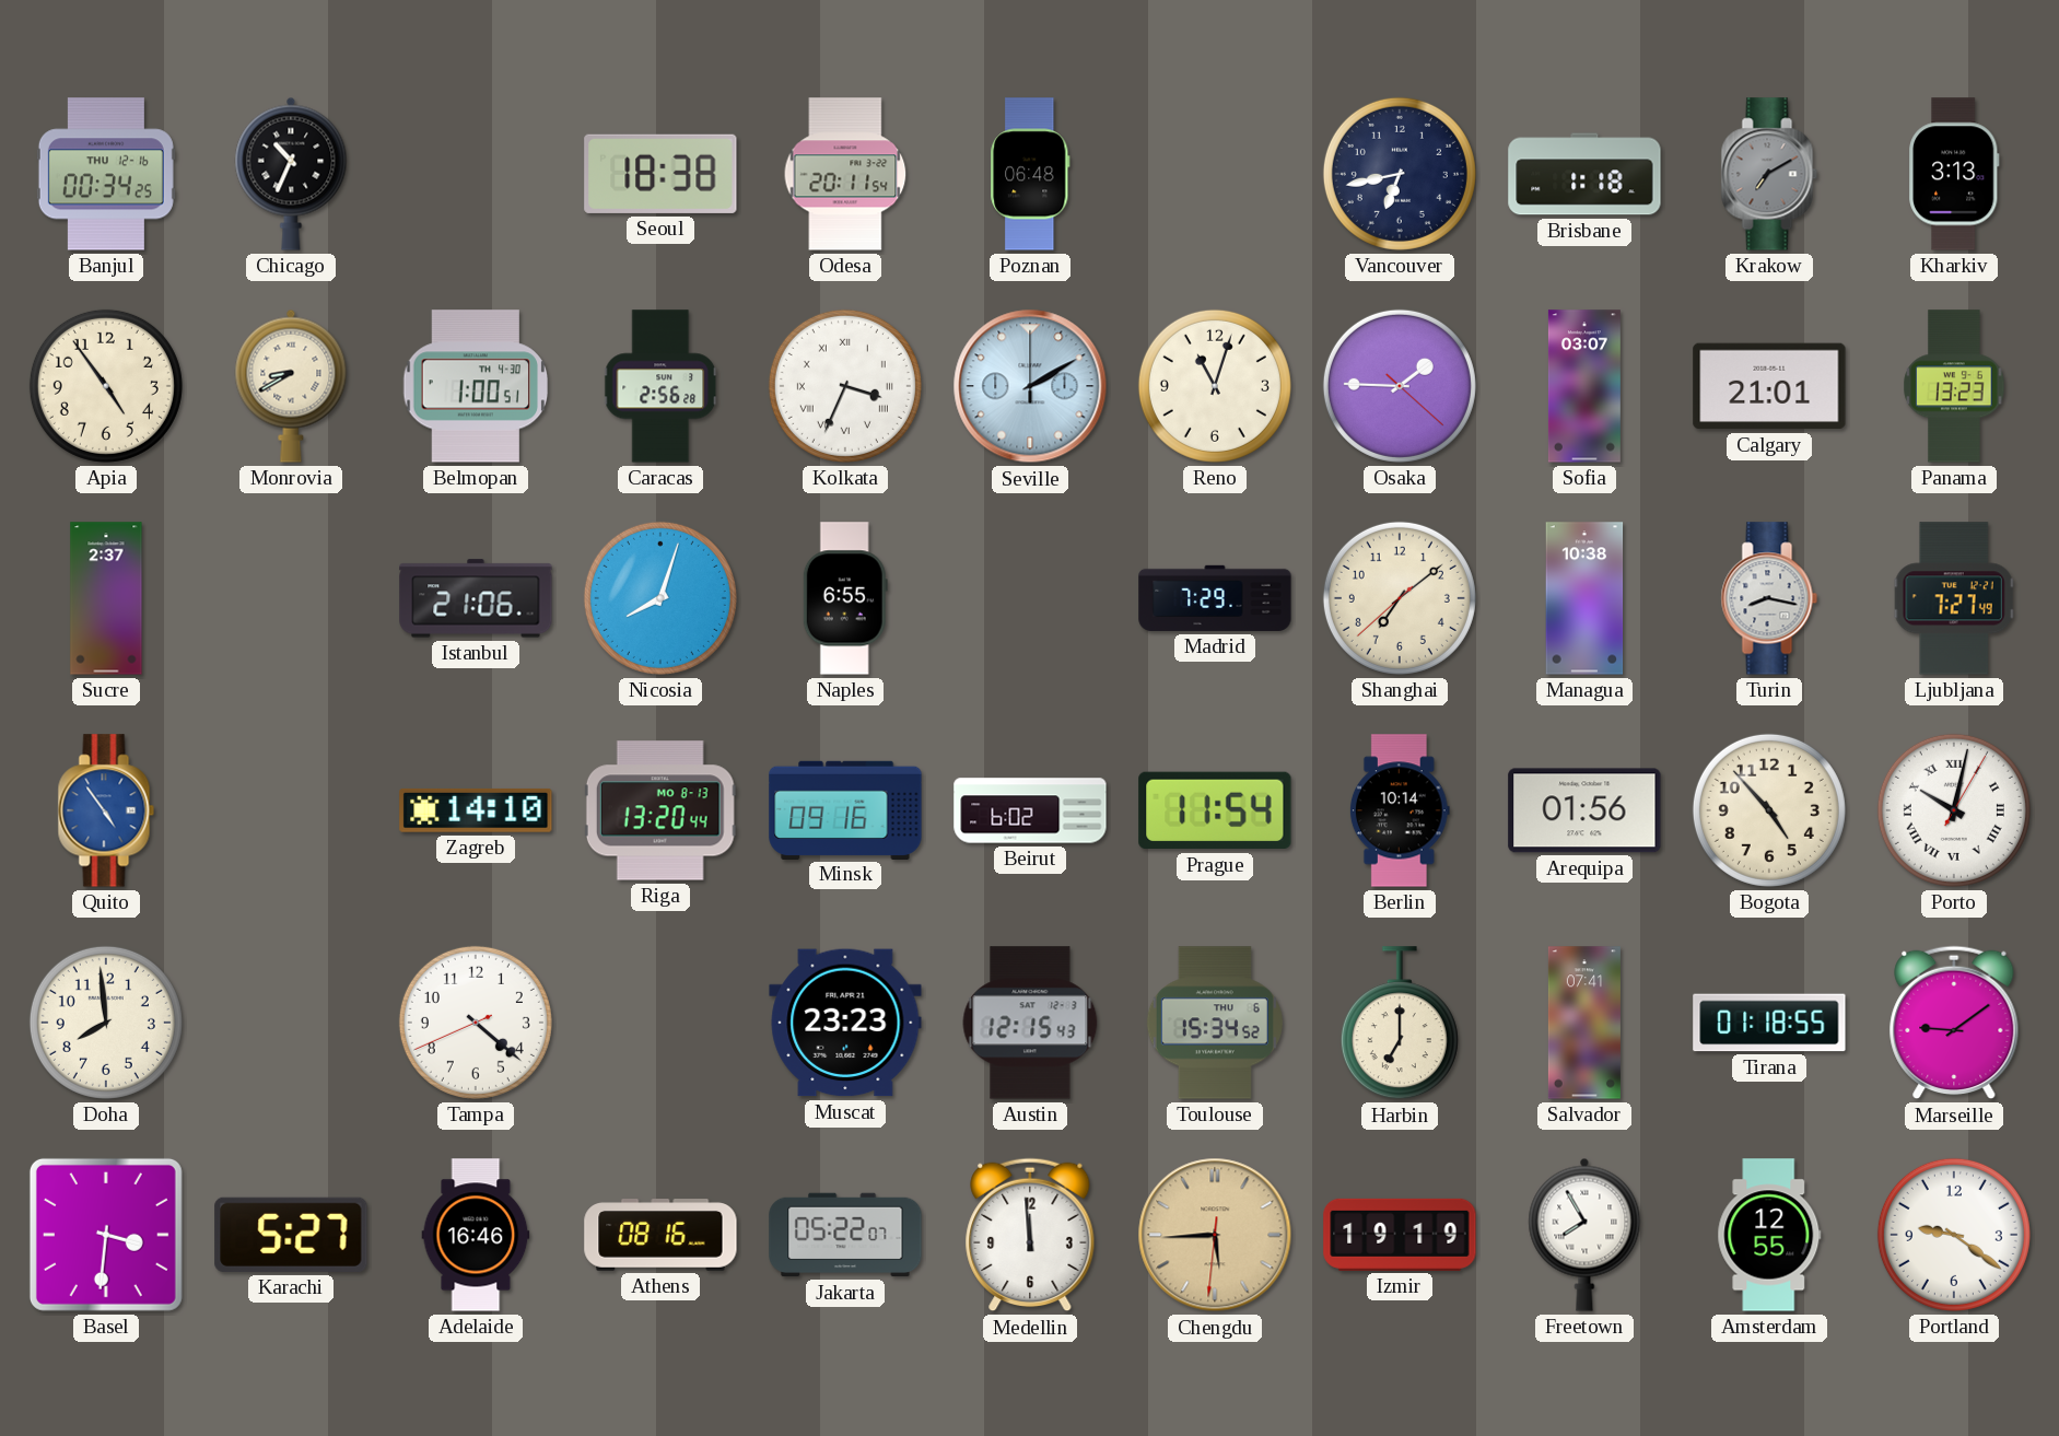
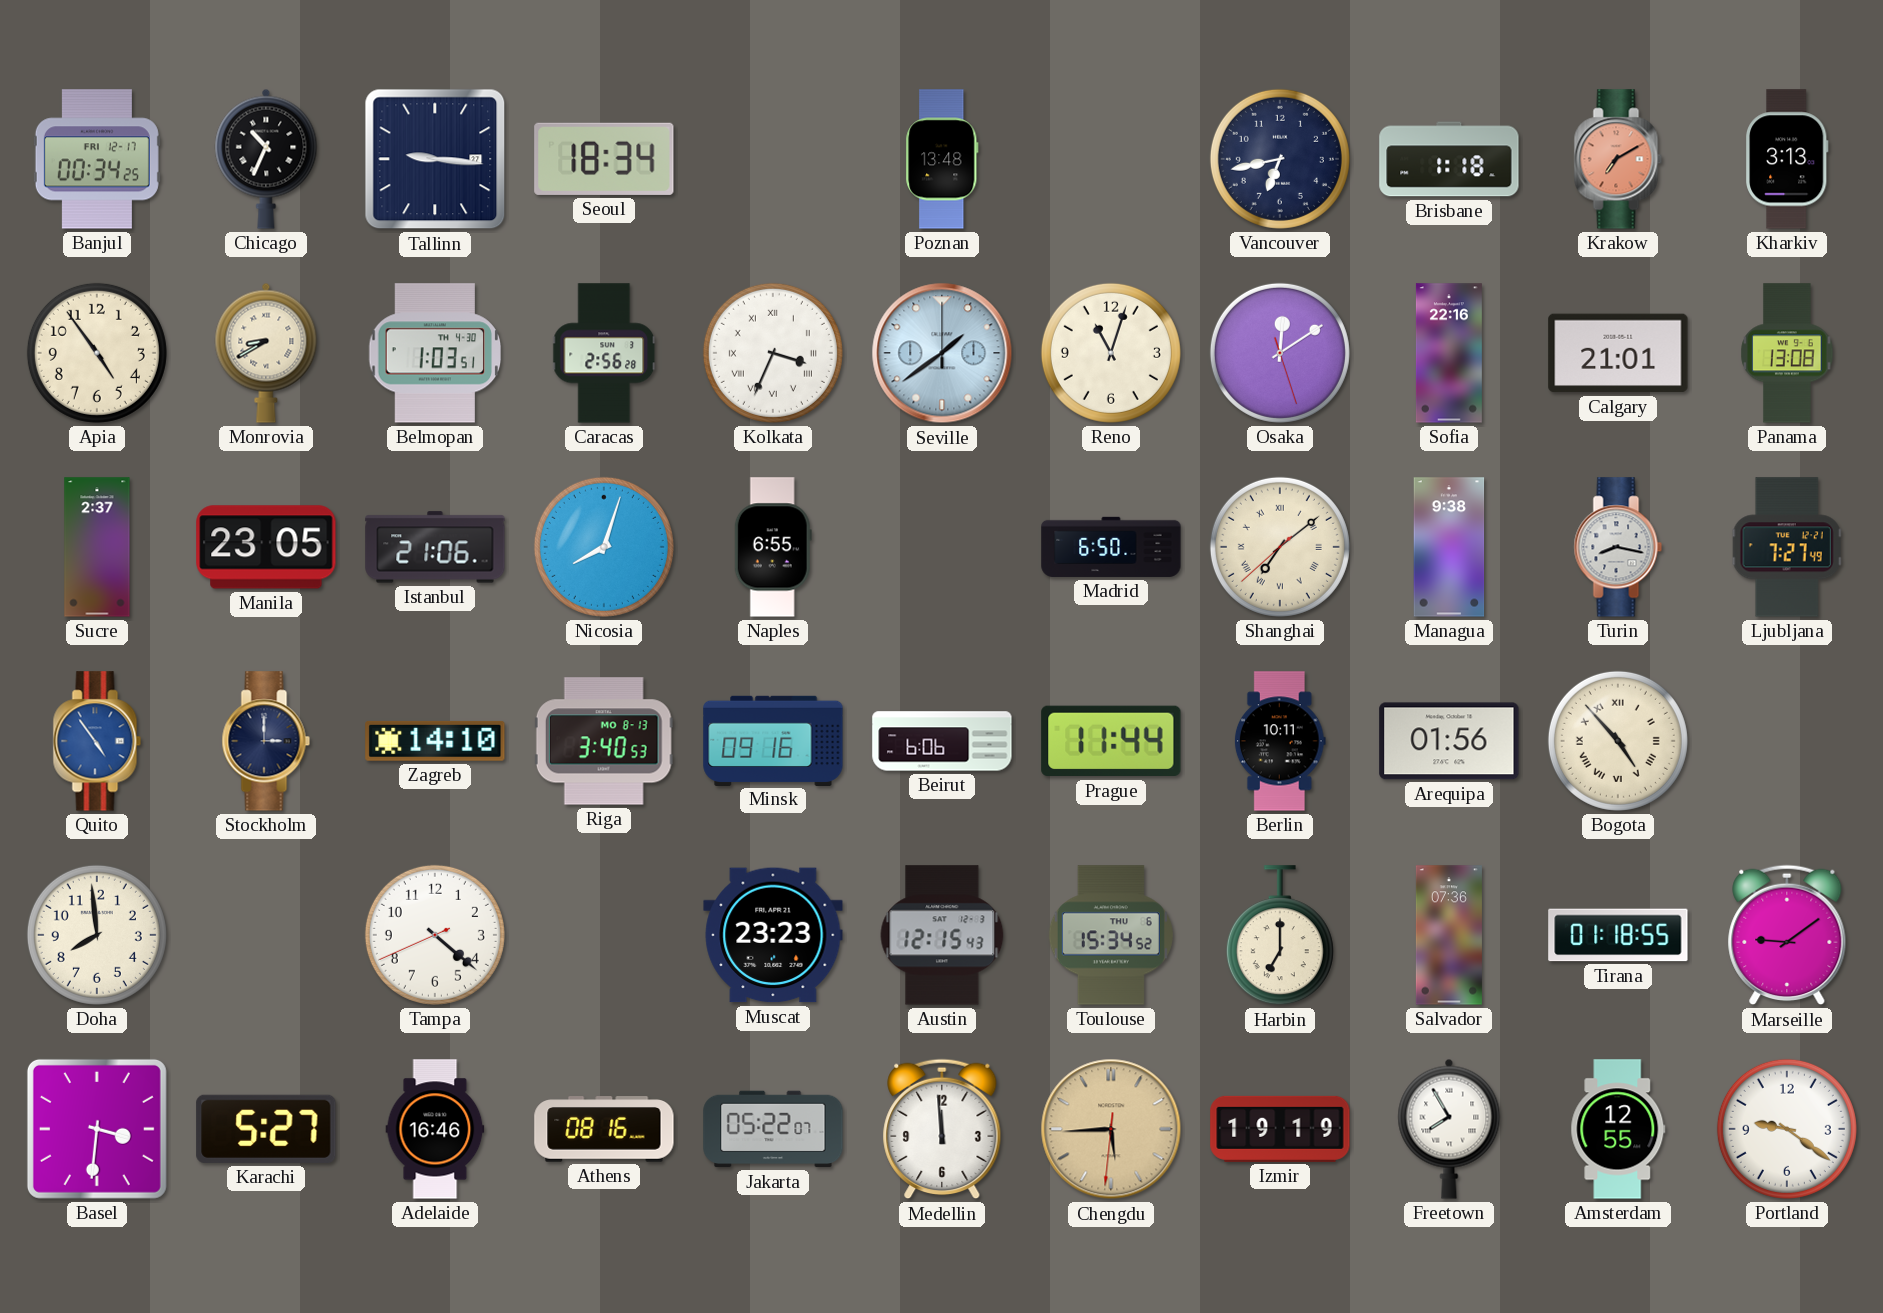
Banjul date: THU 12-16 -> FRI 12-17 (97, 159)
Tallinn: none -> 9:16 (435, 159)
Seoul: 18:38 -> 18:34 (604, 159)
Odesa: 20:11 -> none (845, 174)
Poznan: 06:48 -> 13:48 (942, 159)
Krakow dial: grey -> salmon (1618, 159)
Belmopan: 1:00 -> 1:03 (435, 353)
Seville: 2:10 -> 1:39 (942, 353)
Osaka: 1:45 -> 12:09 (1280, 353)
Sofia: 03:07 -> 22:16 (1449, 353)
Panama: 13:23 -> 13:08 (1787, 353)
Manila: none -> 23:05 (266, 547)
Madrid: 7:29 -> 6:50 (1111, 547)
Shanghai numerals: Arabic -> Roman (1280, 547)
Managua: 10:38 -> 9:38 (1449, 547)
Stockholm: none -> 3:00 (266, 741)
Riga: 13:20 -> 3:40 (604, 741)
Beirut: 6:02 -> 6:06 (942, 741)
Prague: 11:54 -> 11:44 (1111, 741)
Berlin: 10:14 -> 10:11 (1280, 741)
Bogota numerals: Arabic -> Roman (1618, 741)
Porto: 10:02 -> none (1954, 810)
Salvador: 07:41 -> 07:36 (1449, 935)
